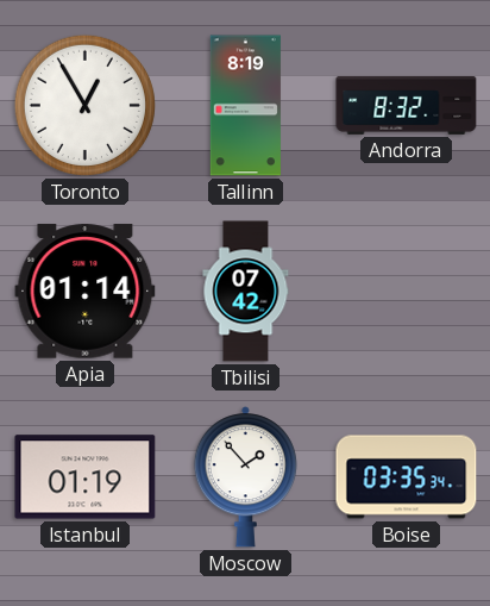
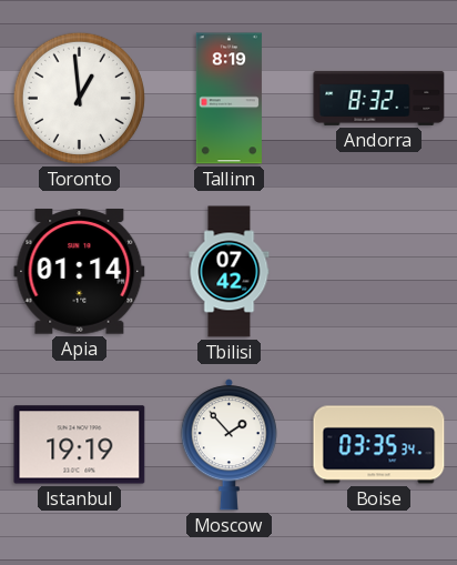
Toronto: 12:55 -> 12:59 (79, 98)
Istanbul: 01:19 -> 19:19 (80, 445)
